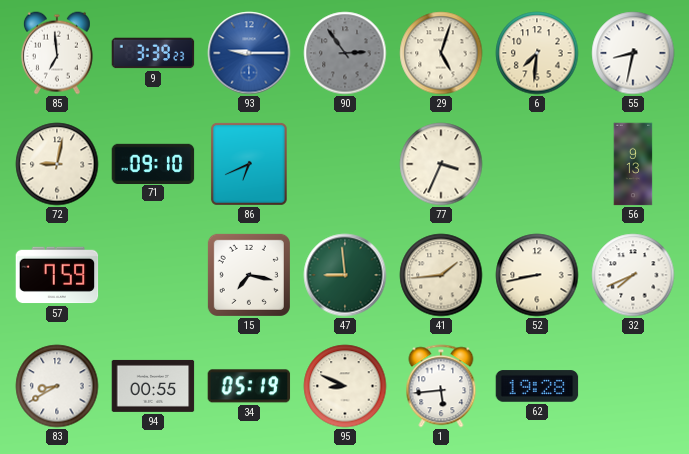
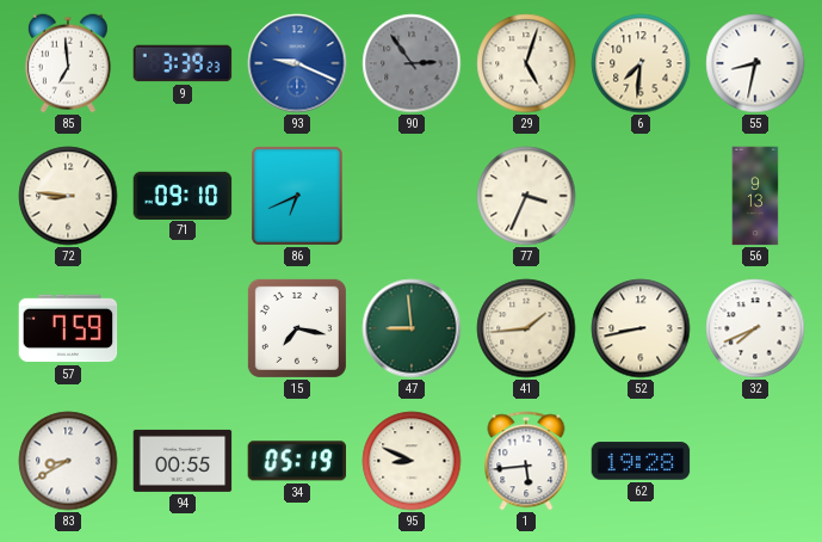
93: 9:15 -> 9:19 (297, 63)
72: 9:02 -> 8:46 (68, 196)
